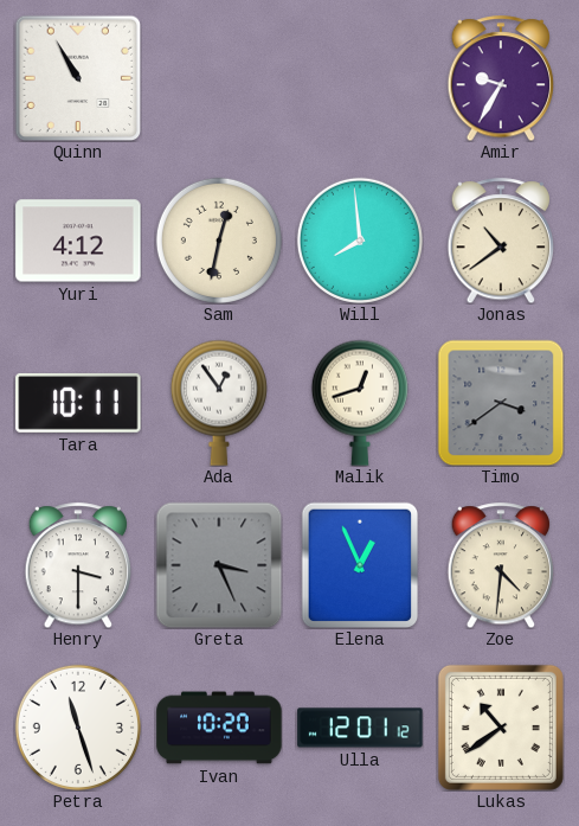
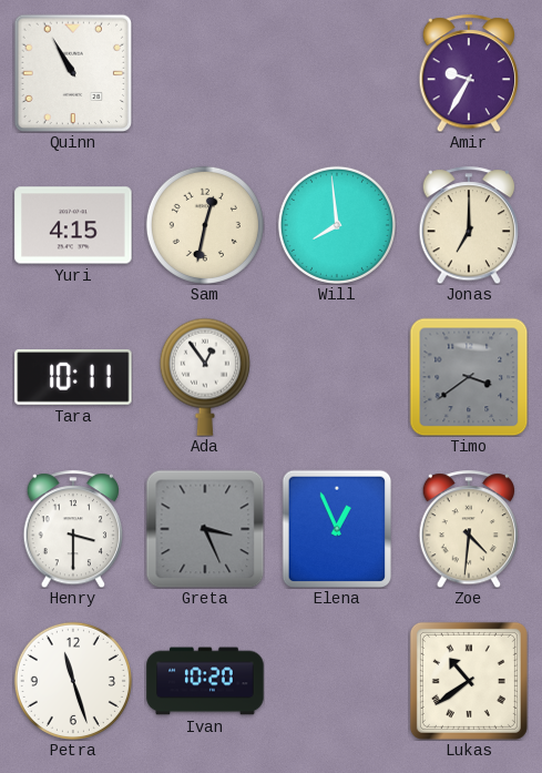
Yuri: 4:12 -> 4:15 (73, 225)
Jonas: 10:39 -> 7:00 (468, 225)
Malik: 12:42 -> none (360, 403)
Ulla: 12:01 -> none (360, 728)
